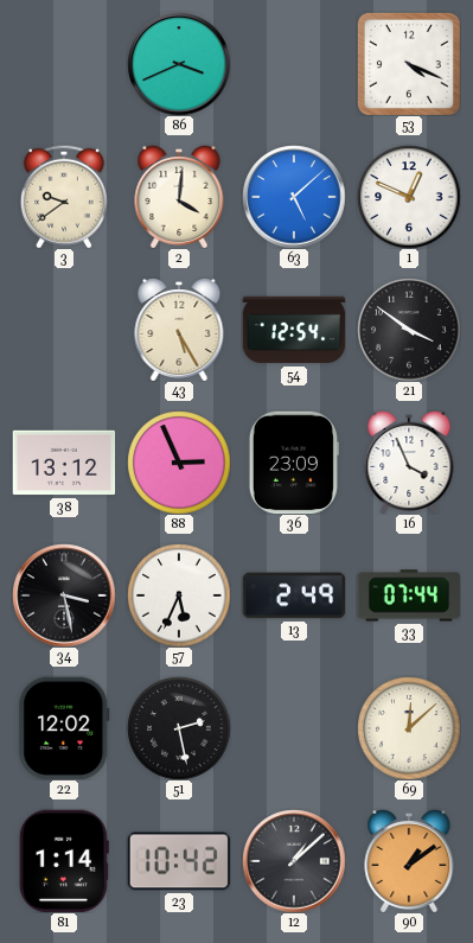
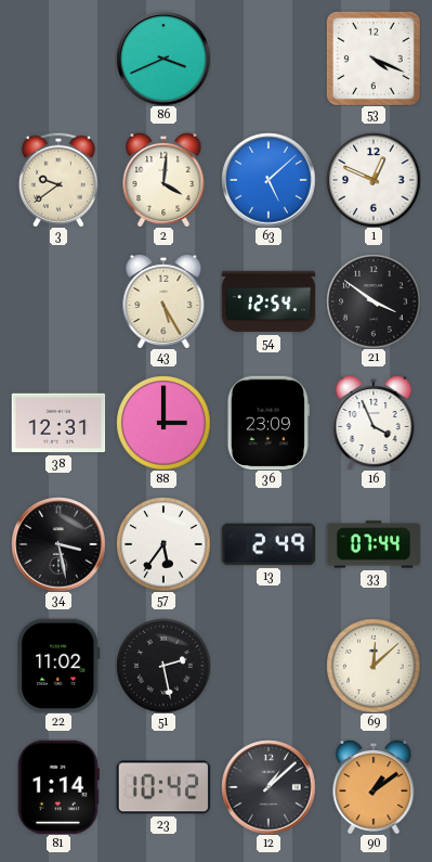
38: 13:12 -> 12:31 (58, 423)
88: 2:56 -> 3:00 (163, 423)
57: 5:34 -> 5:36 (163, 544)
22: 12:02 -> 11:02 (58, 666)
